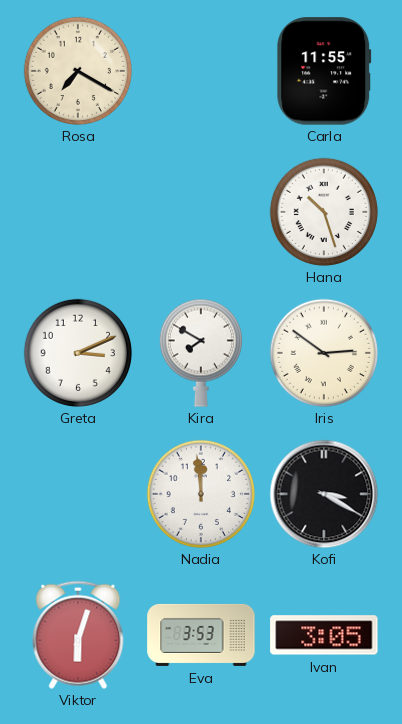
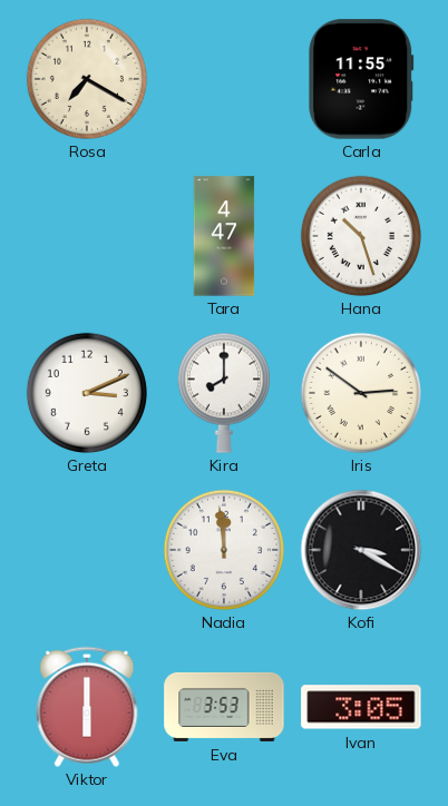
Tara: none -> 4:47 (224, 236)
Kira: 7:50 -> 8:00 (224, 393)
Viktor: 6:03 -> 6:00 (87, 707)
